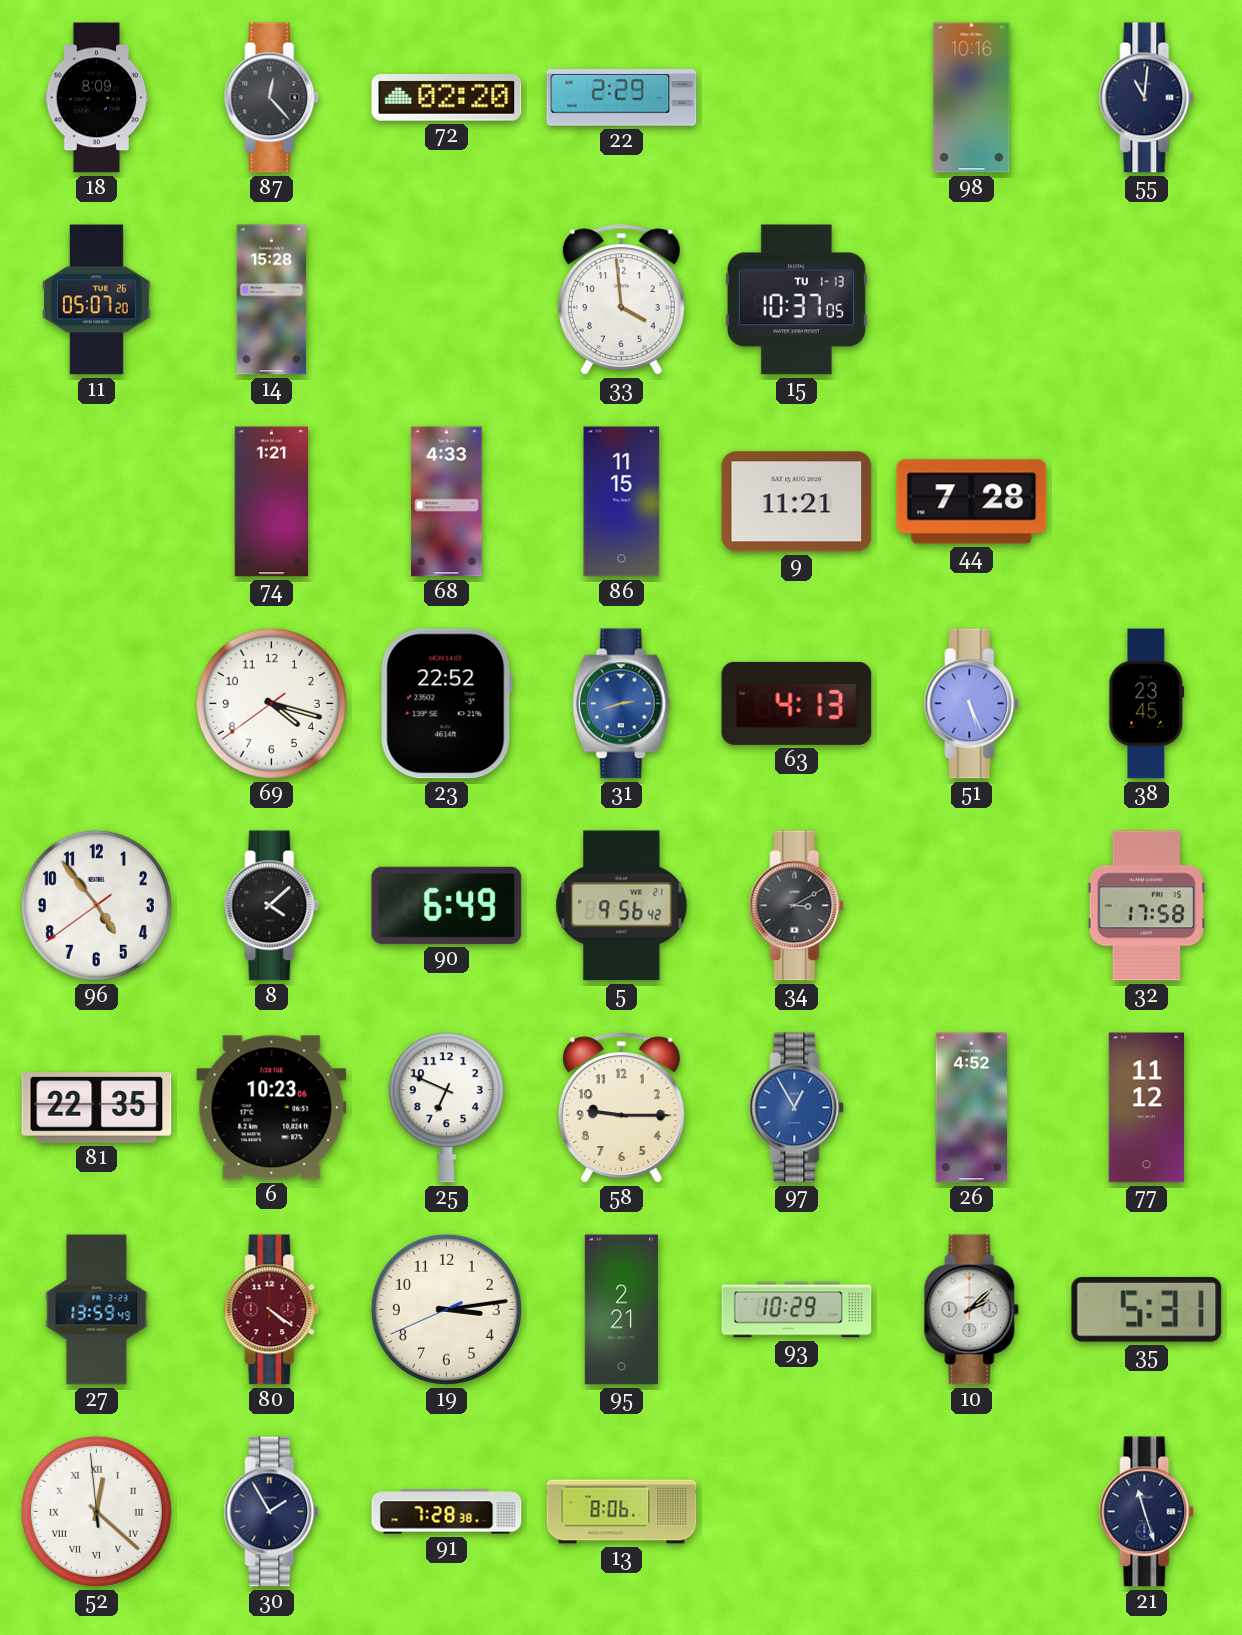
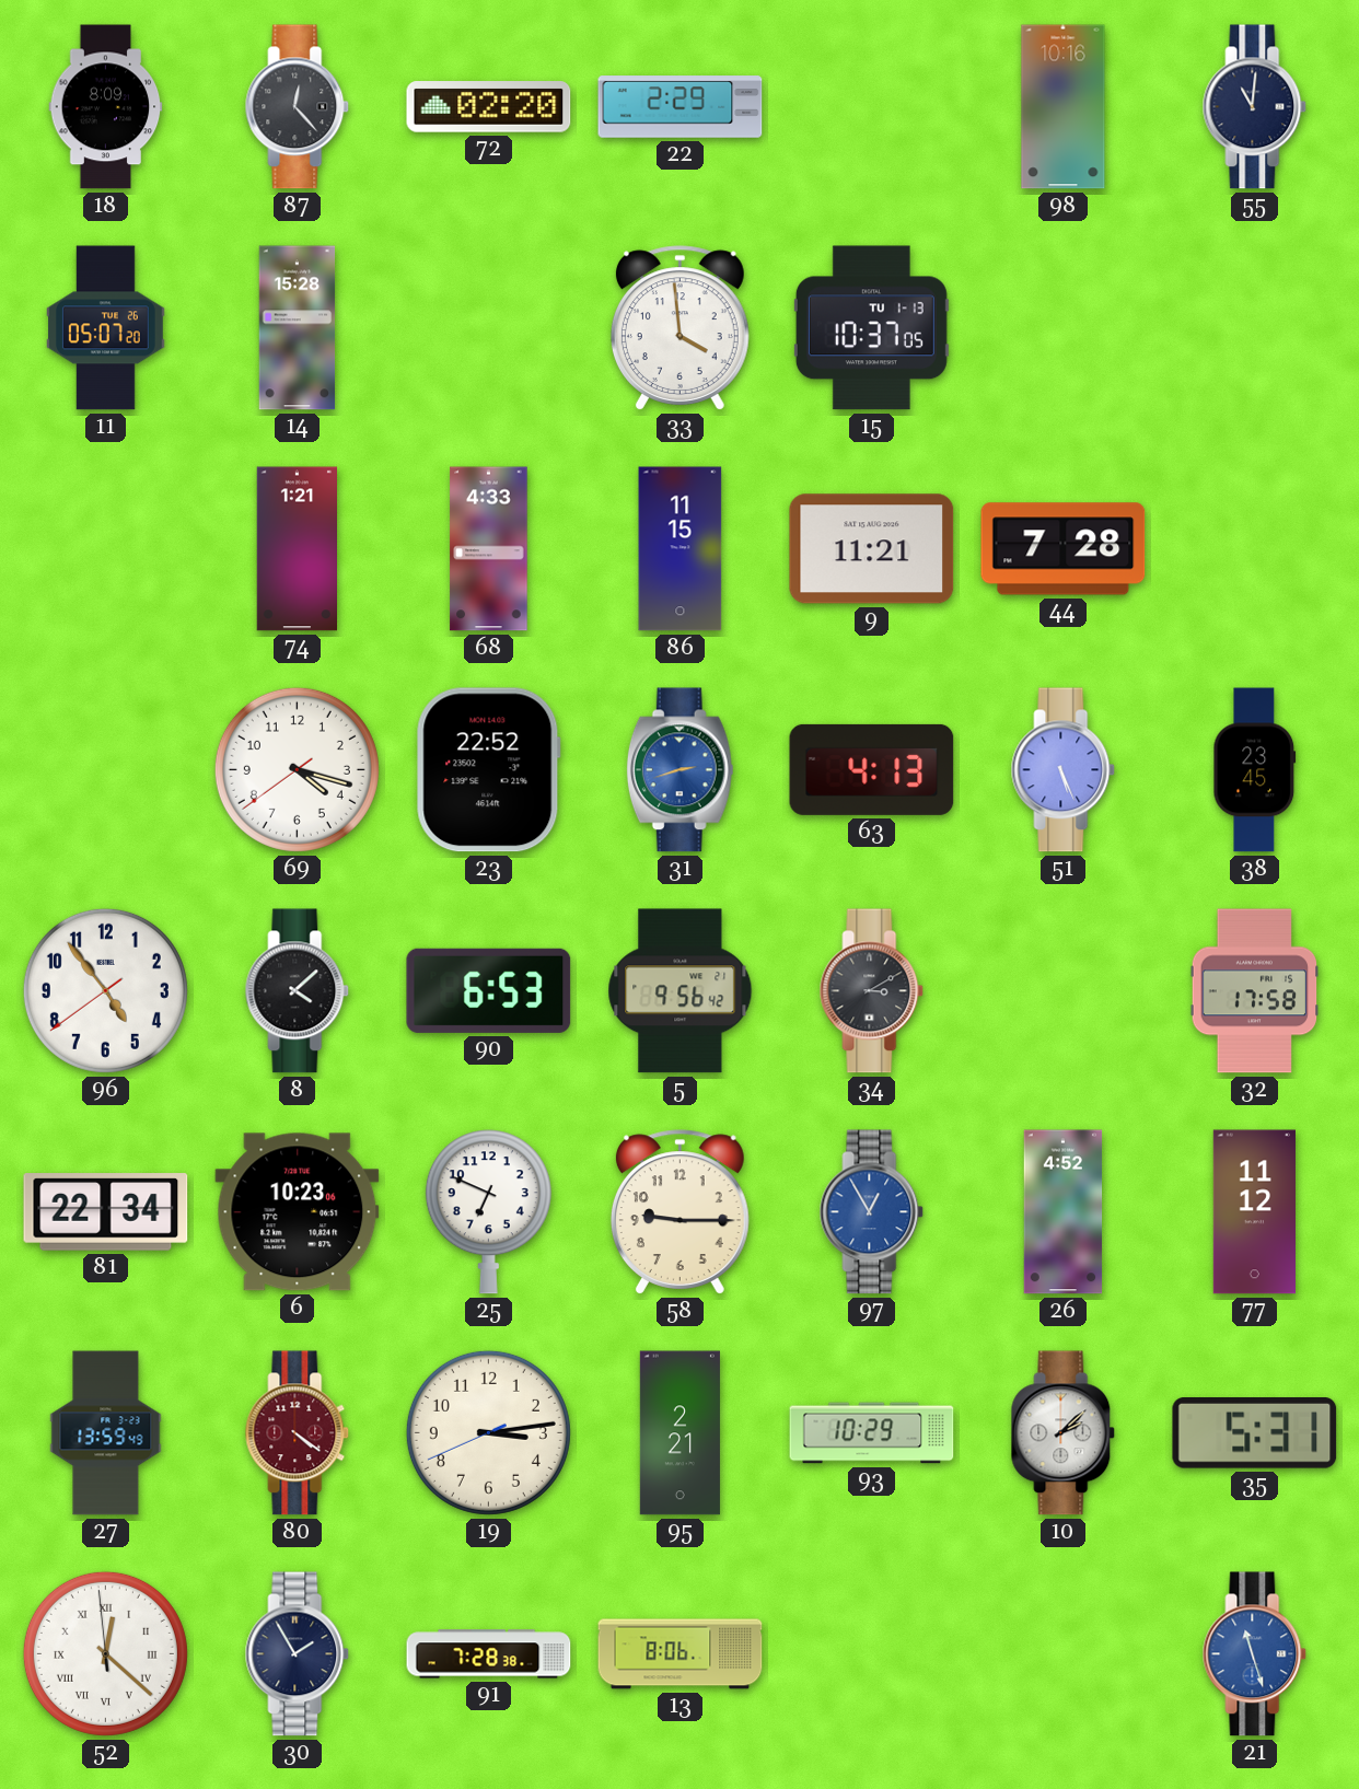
90: 6:49 -> 6:53 (489, 990)
81: 22:35 -> 22:34 (106, 1212)
21 dial: navy -> blue (1255, 1654)
